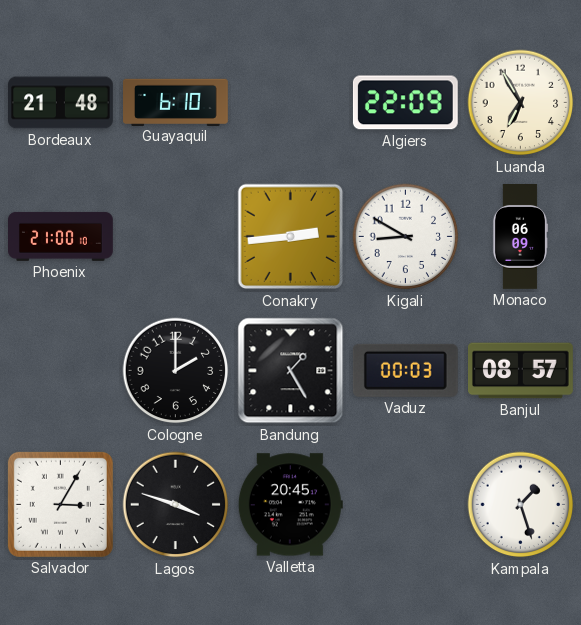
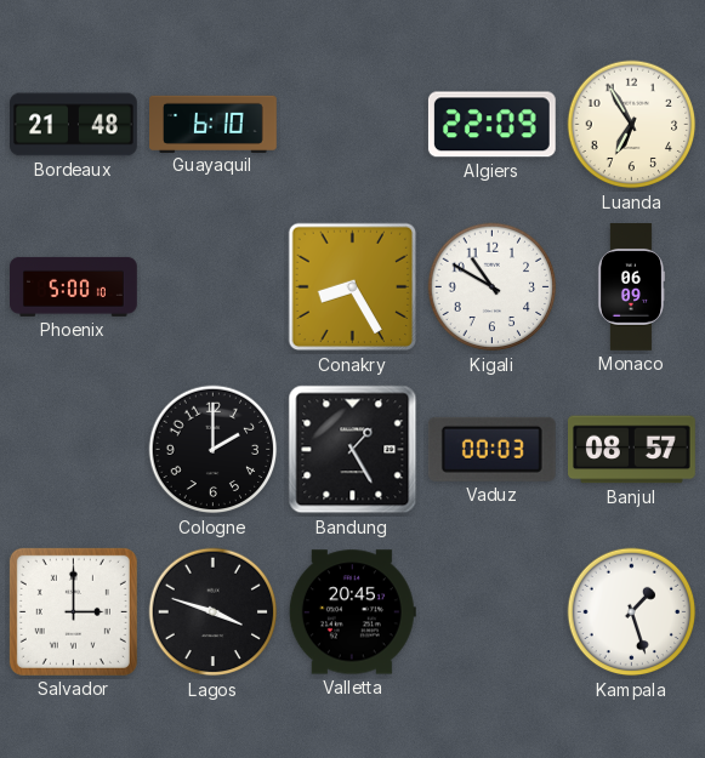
Phoenix: 21:00 -> 5:00 (74, 286)
Conakry: 2:44 -> 8:25 (353, 287)
Kigali: 8:50 -> 10:50 (493, 287)
Salvador: 3:05 -> 3:00 (73, 611)
